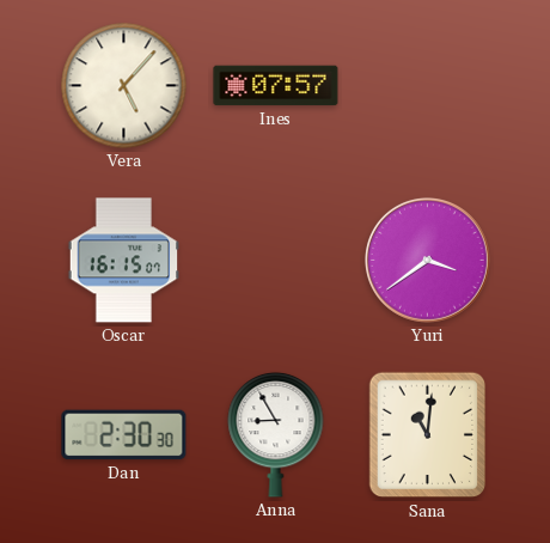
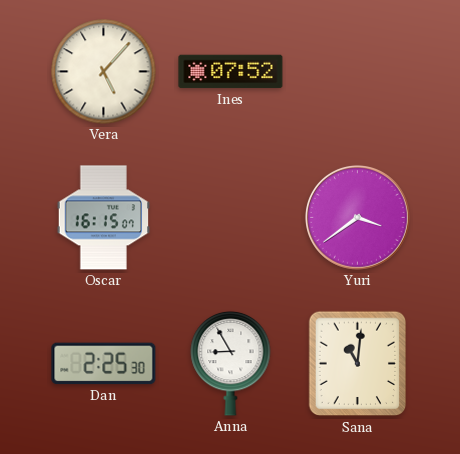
Ines: 07:57 -> 07:52 (231, 72)
Dan: 2:30 -> 2:25 (104, 364)
